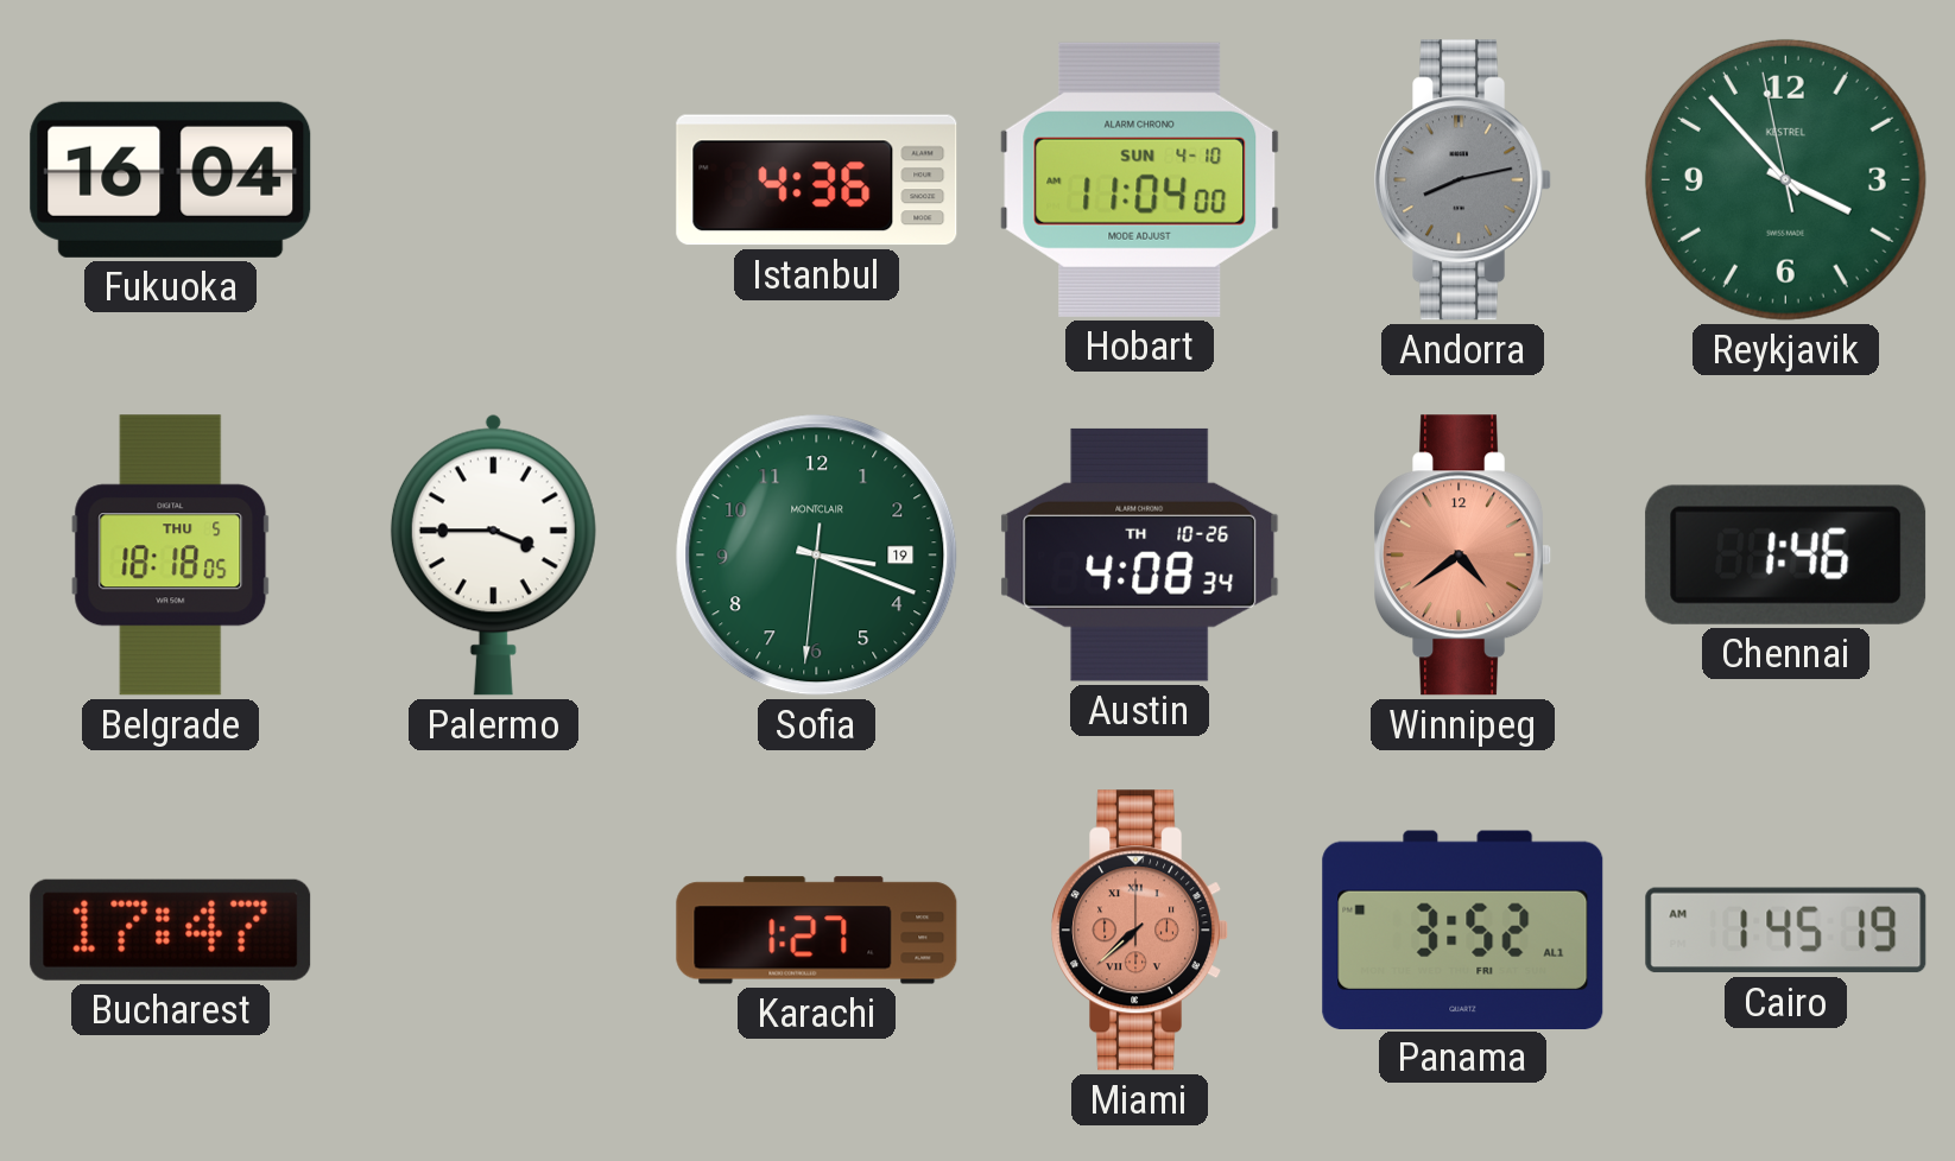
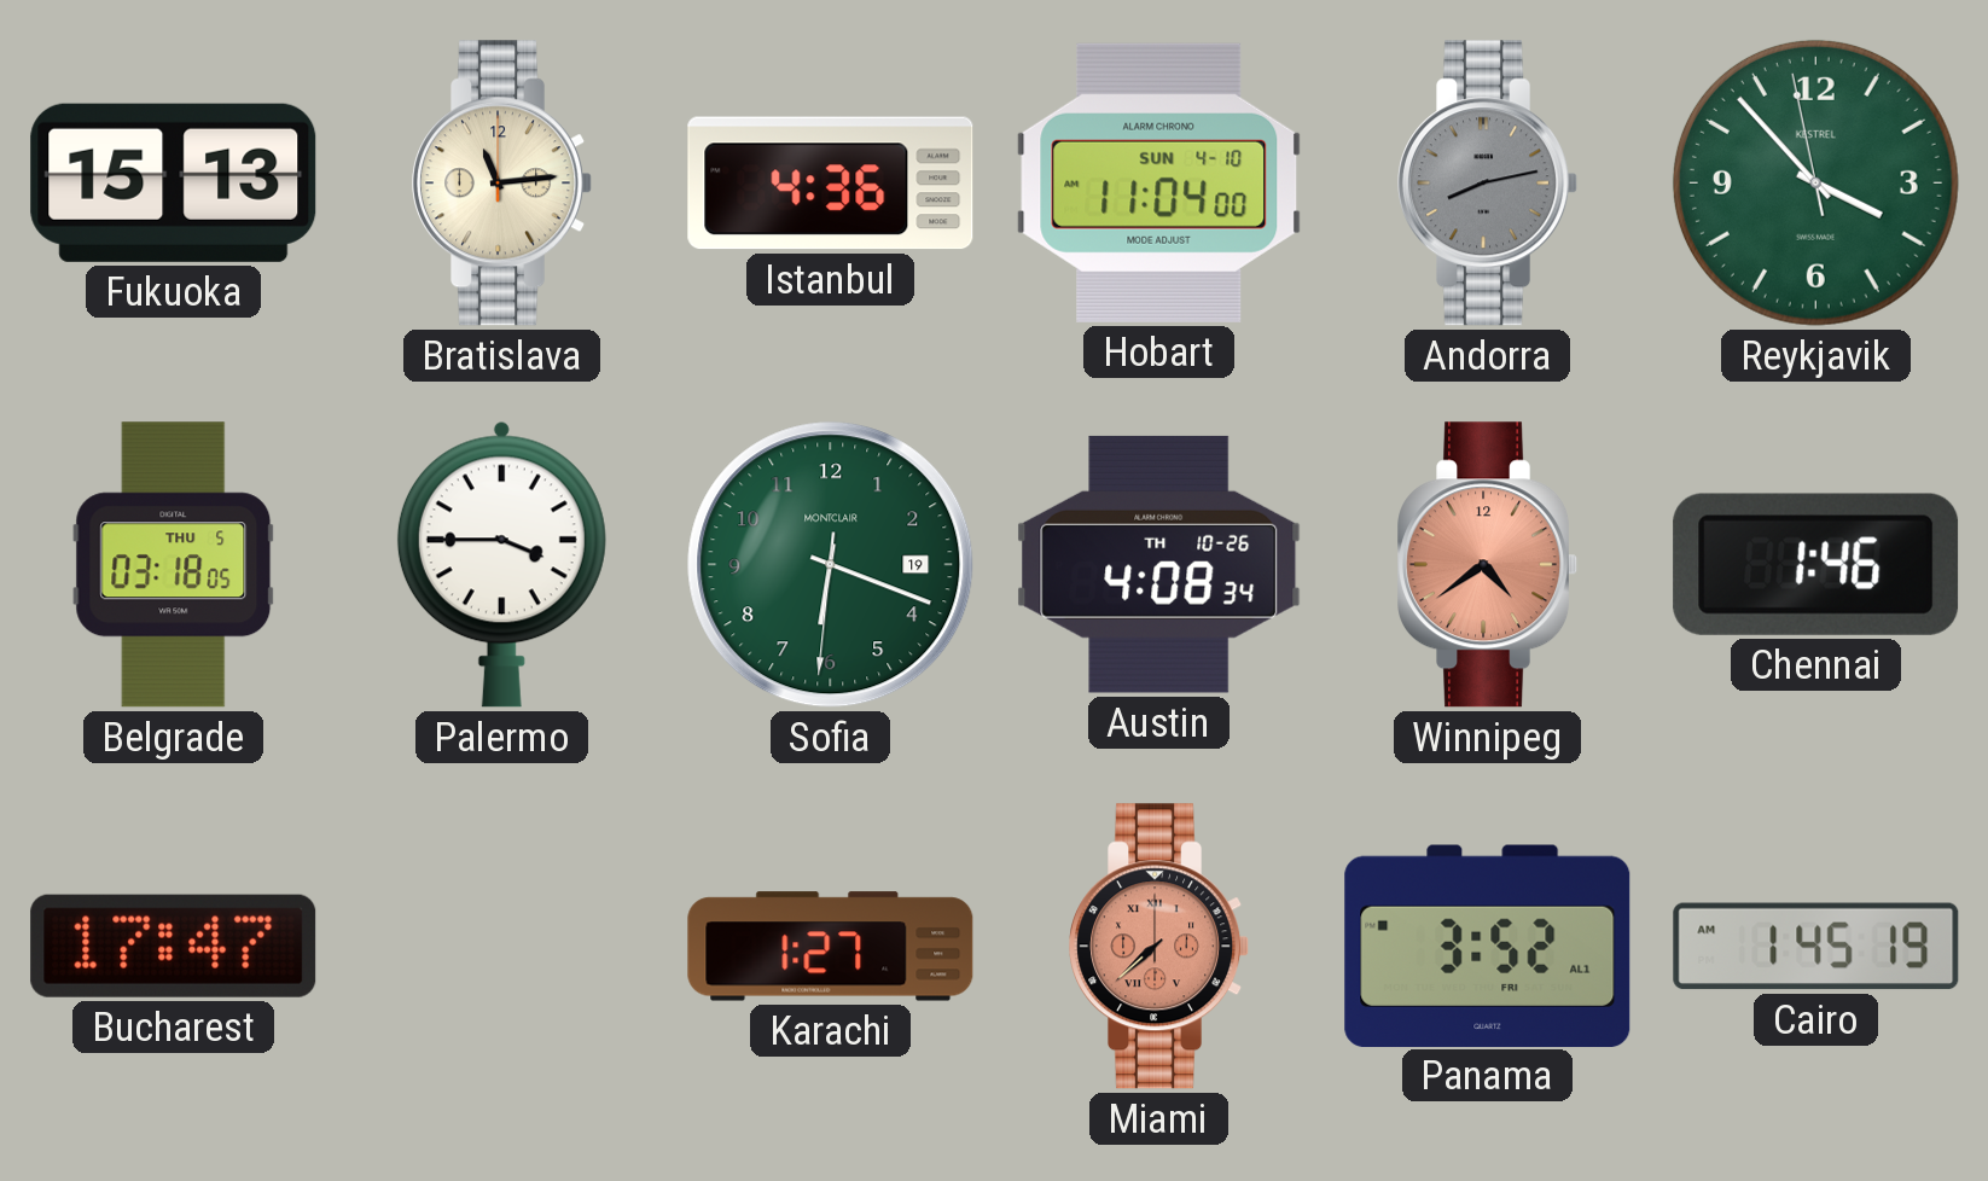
Fukuoka: 16:04 -> 15:13 (174, 182)
Bratislava: none -> 11:14 (502, 184)
Belgrade: 18:18 -> 03:18 (174, 565)
Sofia: 3:18 -> 6:18 (831, 565)
